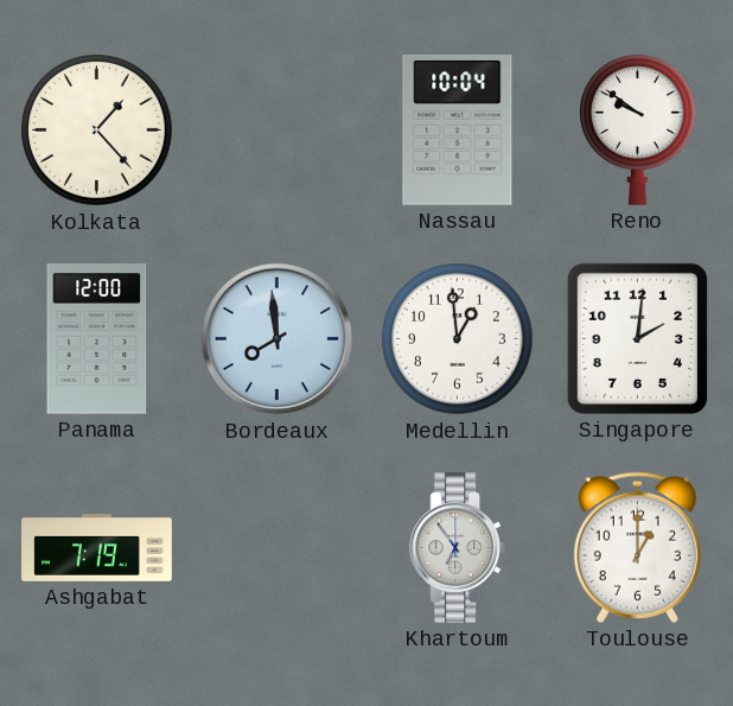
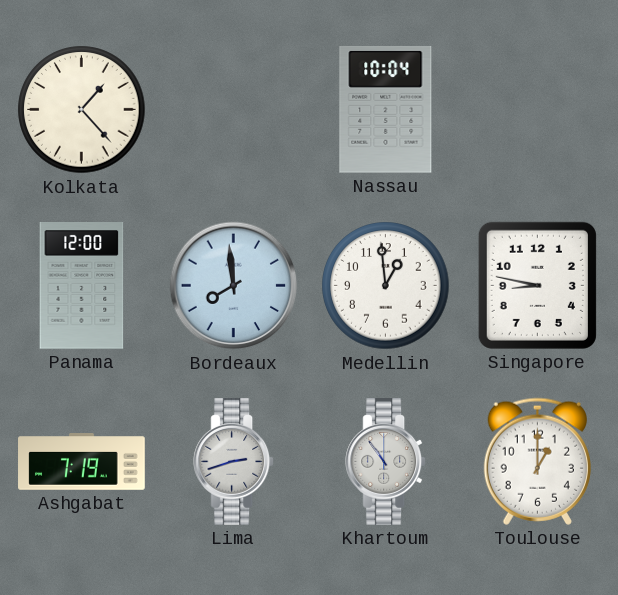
Reno: 9:51 -> none (638, 129)
Singapore: 2:01 -> 8:47 (537, 285)
Lima: none -> 2:42 (234, 462)
Khartoum: 6:54 -> 10:54 (386, 462)
